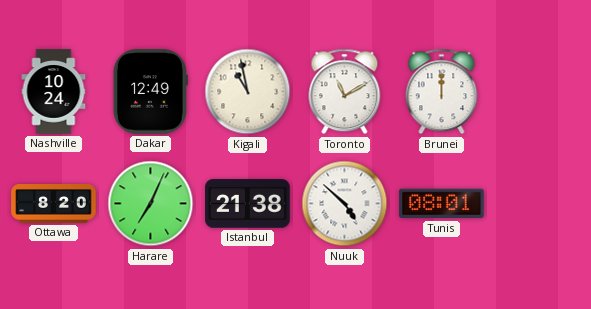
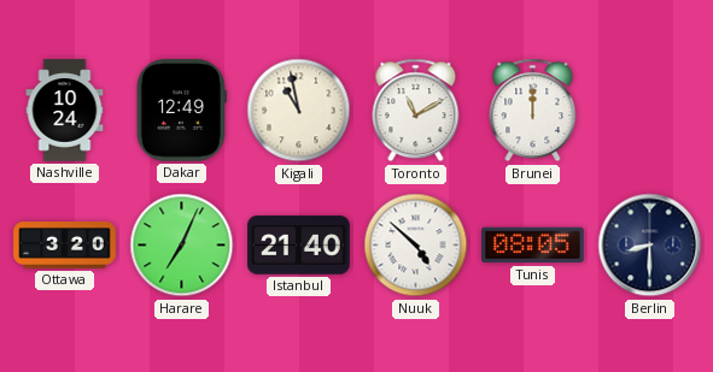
Ottawa: 8:20 -> 3:20 (65, 246)
Istanbul: 21:38 -> 21:40 (299, 246)
Tunis: 08:01 -> 08:05 (533, 246)
Berlin: none -> 8:30 (650, 246)
